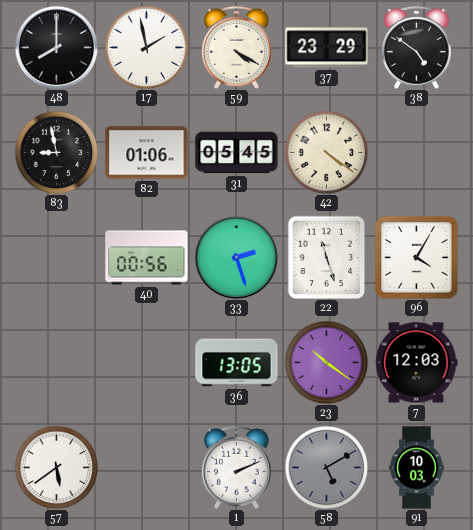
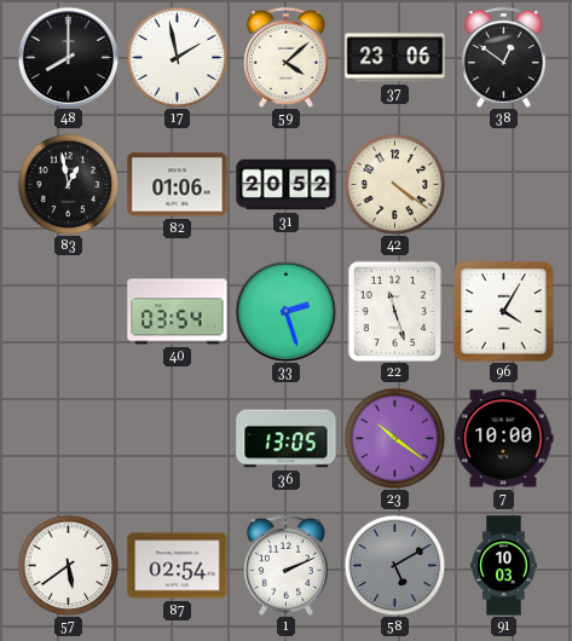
59: 4:20 -> 4:08 (285, 57)
37: 23:29 -> 23:06 (395, 58)
38: 4:51 -> 12:51 (503, 57)
83: 8:58 -> 12:58 (68, 184)
31: 05:45 -> 20:52 (287, 185)
40: 00:56 -> 03:54 (178, 312)
7: 12:03 -> 10:00 (503, 439)
87: none -> 02:54 (178, 566)
